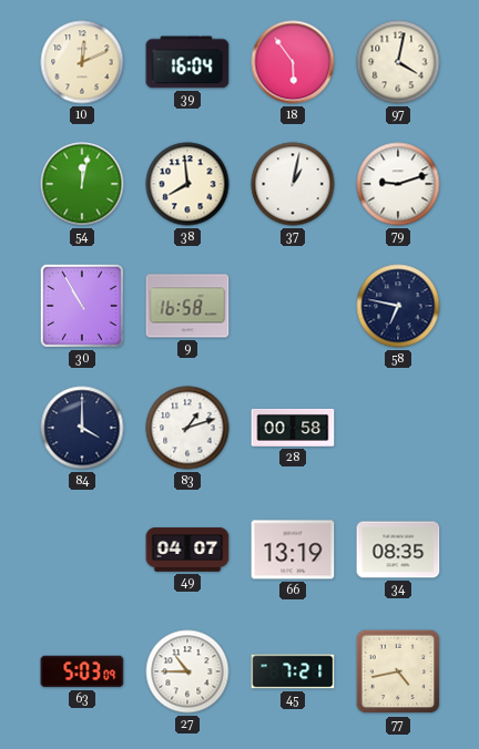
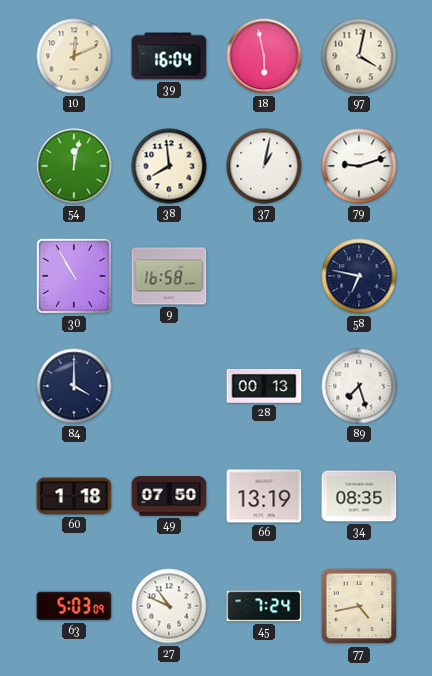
18: 5:54 -> 5:58 (264, 56)
83: 1:12 -> none (187, 428)
28: 00:58 -> 00:13 (264, 386)
89: none -> 7:27 (359, 386)
60: none -> 1:18 (74, 496)
49: 04:07 -> 07:50 (169, 496)
27: 10:45 -> 10:49 (169, 606)
45: 7:21 -> 7:24 (264, 606)
